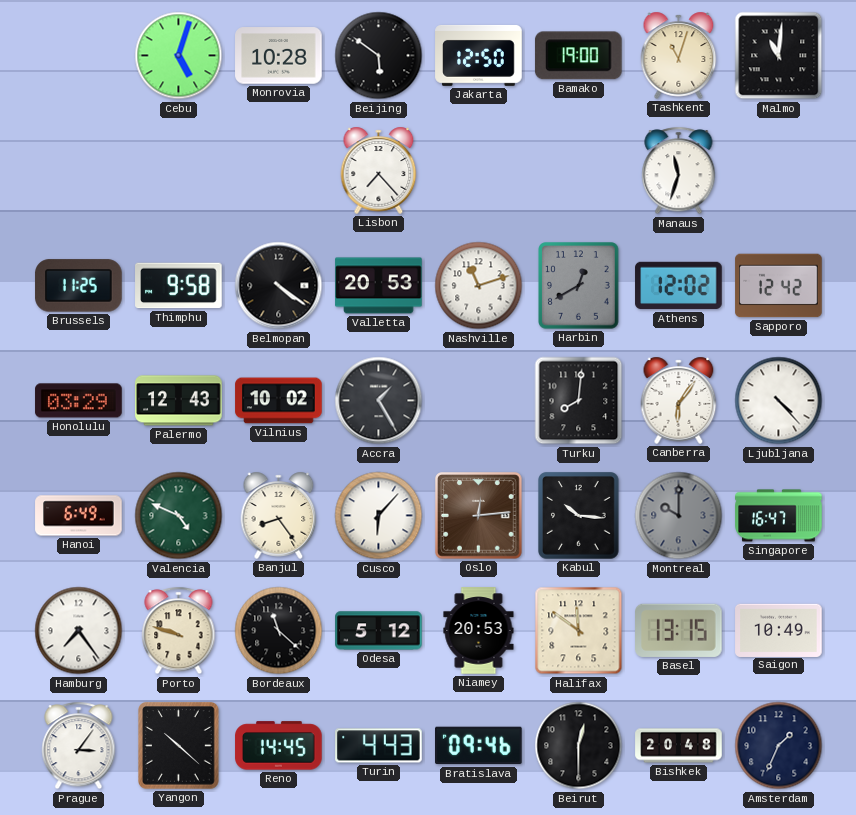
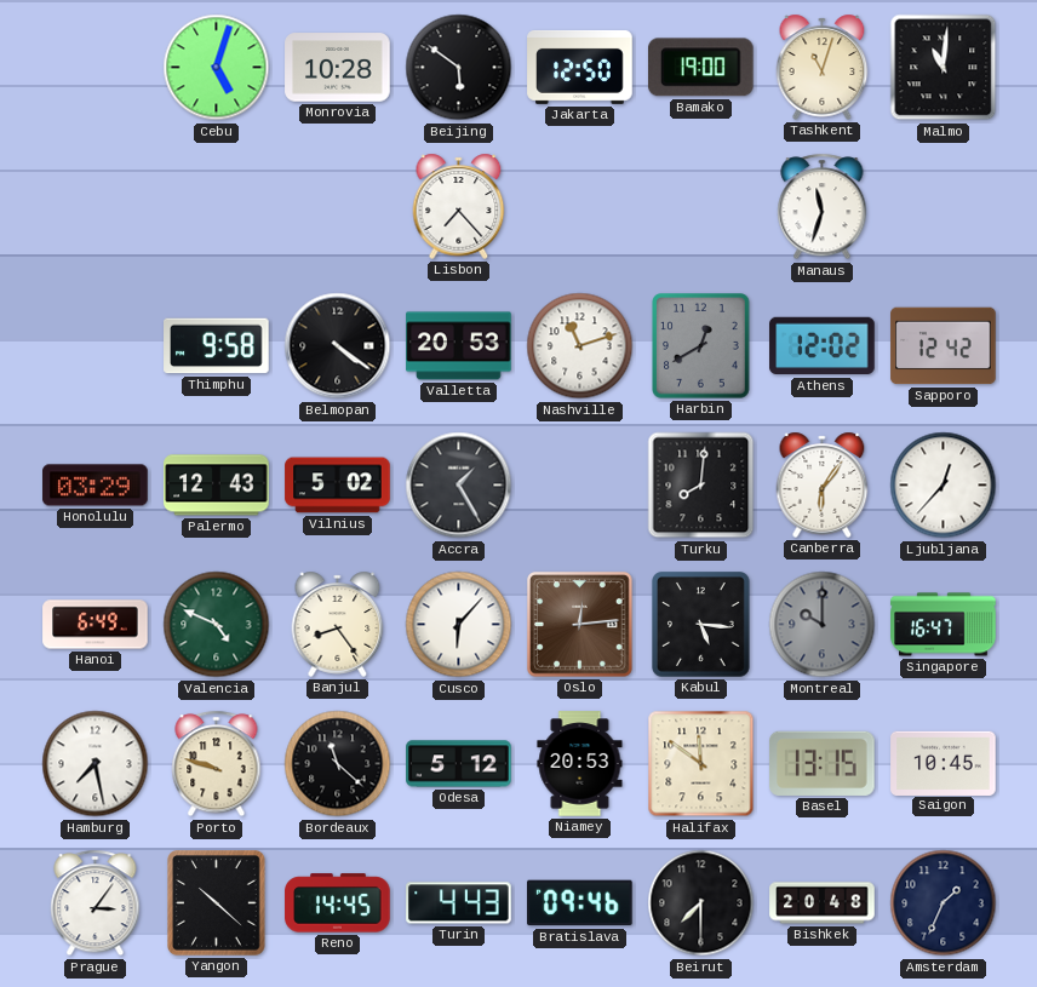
Brussels: 11:25 -> none (79, 286)
Vilnius: 10:02 -> 5:02 (338, 486)
Ljubljana: 4:23 -> 12:37 (944, 486)
Kabul: 10:16 -> 5:16 (701, 625)
Hamburg: 7:24 -> 7:28 (96, 764)
Saigon: 10:49 -> 10:45 (944, 763)
Beirut: 12:30 -> 7:30 (701, 903)
